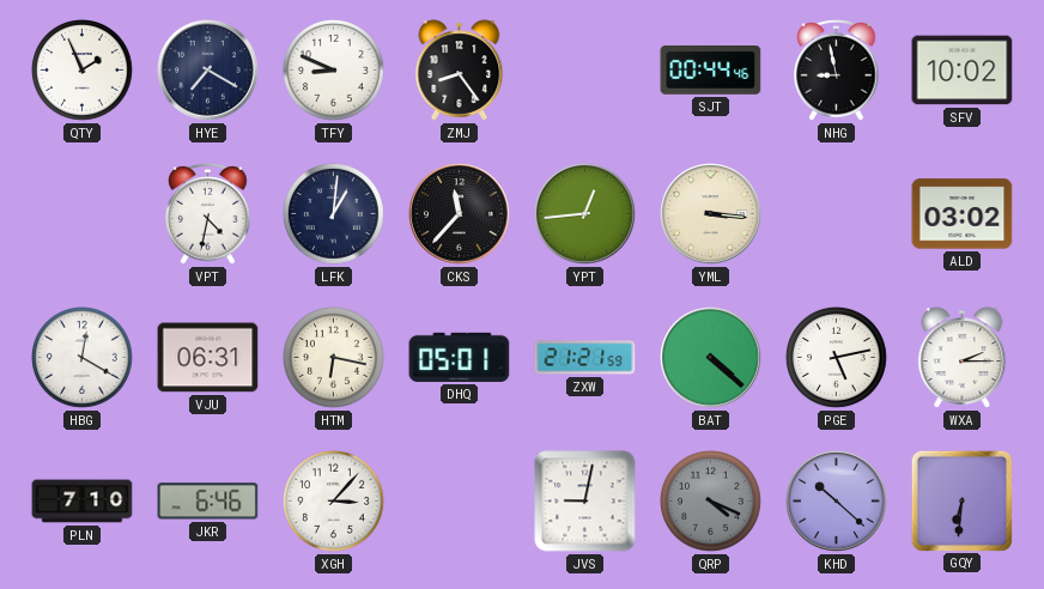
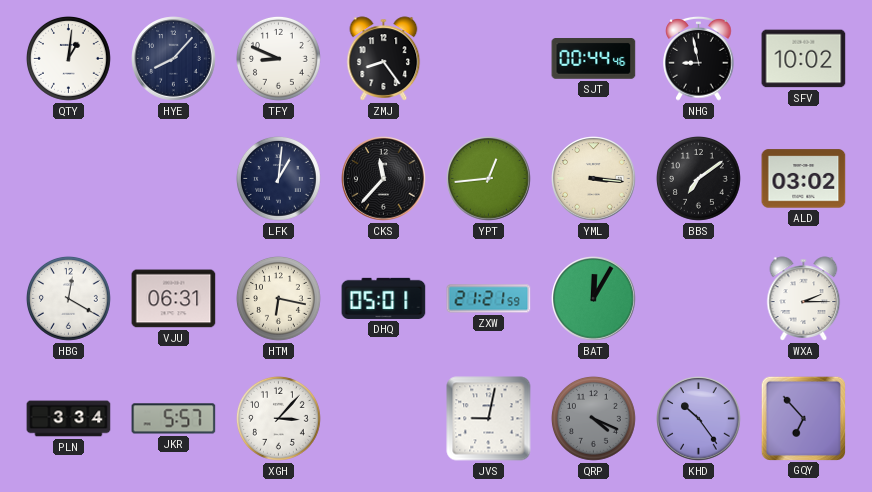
QTY: 1:56 -> 1:01 (69, 59)
HYE: 7:20 -> 8:07 (174, 59)
VPT: 4:32 -> none (208, 214)
BBS: none -> 7:09 (699, 179)
BAT: 4:22 -> 12:05 (594, 299)
PGE: 5:13 -> none (837, 358)
PLN: 7:10 -> 3:34 (69, 419)
JKR: 6:46 -> 5:57 (174, 419)
KHD: 10:22 -> 10:24 (699, 419)
GQY: 6:31 -> 6:53 (803, 418)
